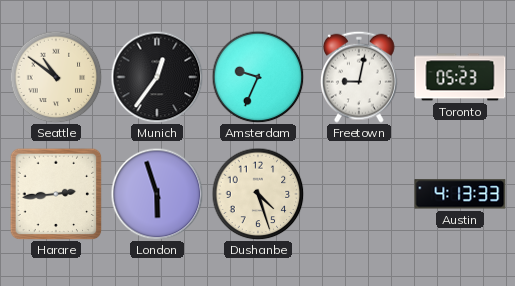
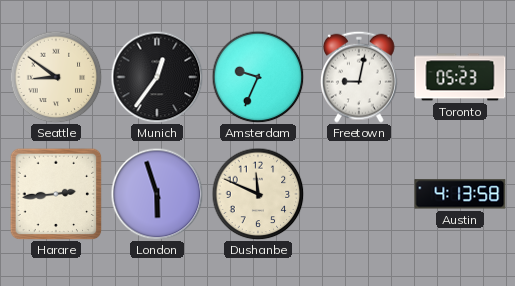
Seattle: 10:51 -> 8:51 (56, 77)
Dushanbe: 4:27 -> 11:49 (258, 194)
Austin: 4:13:33 -> 4:13:58 (460, 194)
